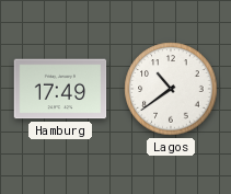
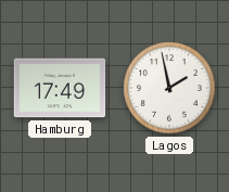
Lagos: 10:39 -> 1:58 (169, 88)
